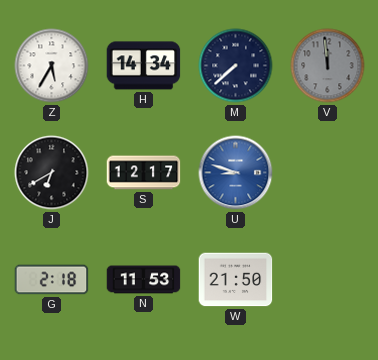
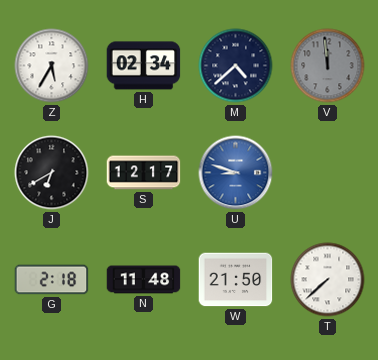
H: 14:34 -> 02:34 (144, 66)
M: 7:38 -> 4:38 (236, 66)
N: 11:53 -> 11:48 (144, 280)
T: none -> 7:38 (328, 280)
